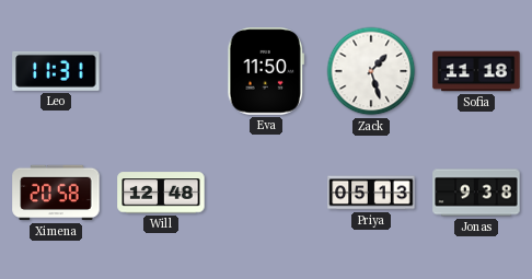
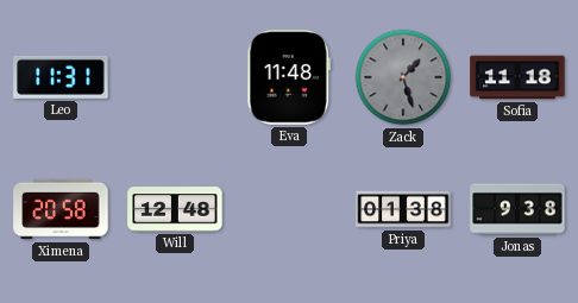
Eva: 11:50 -> 11:48 (289, 77)
Zack dial: white -> grey (403, 77)
Priya: 05:13 -> 01:38 (403, 209)
